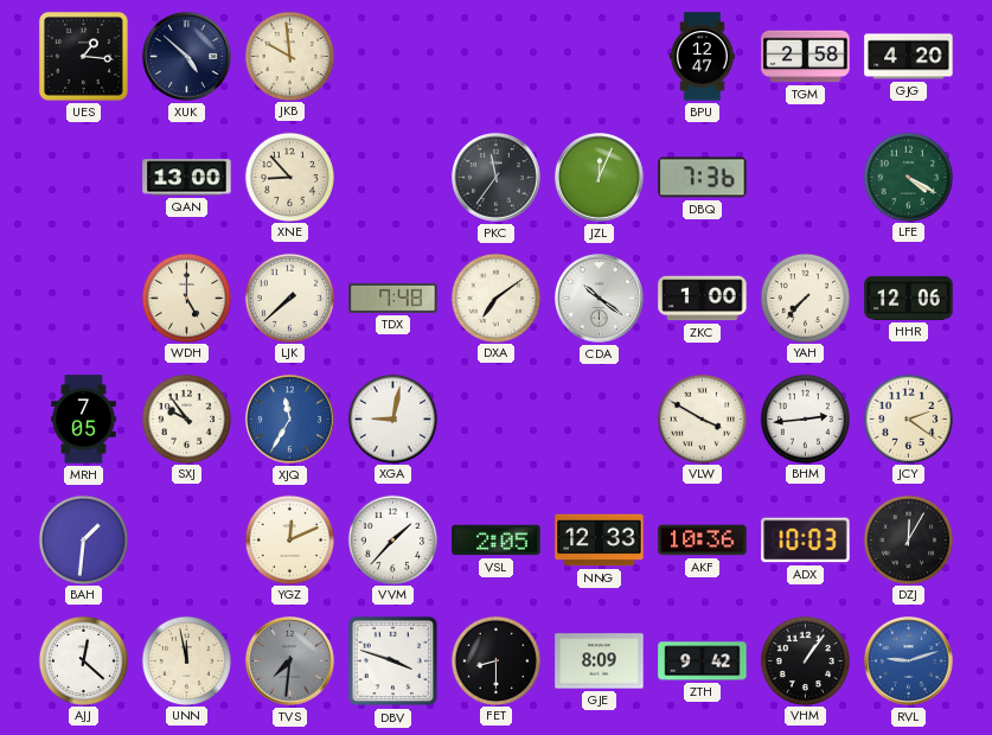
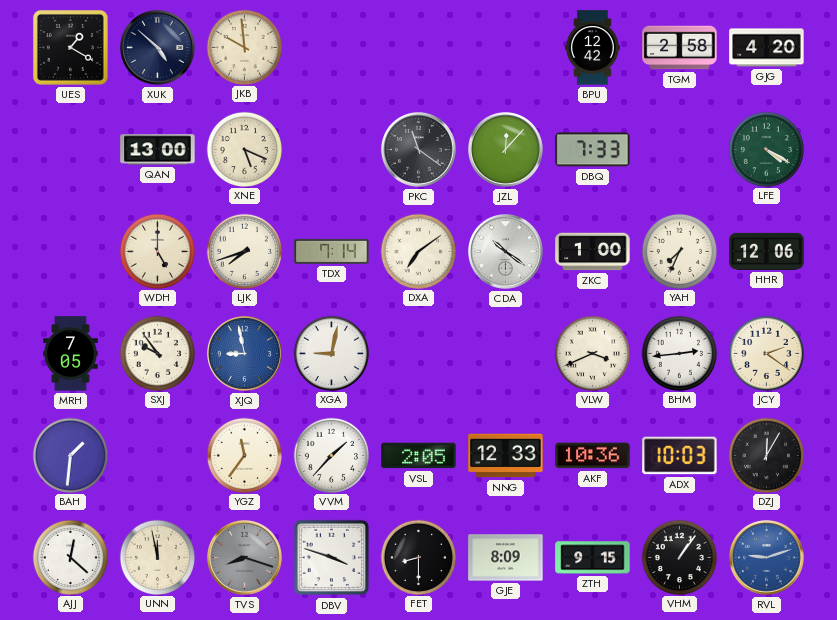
UES: 1:16 -> 1:20 (70, 47)
BPU: 12:47 -> 12:42 (592, 48)
XNE: 8:53 -> 5:19 (244, 149)
PKC: 11:36 -> 11:21 (419, 150)
JZL: 12:04 -> 12:07 (506, 150)
DBQ: 7:36 -> 7:33 (593, 150)
LJK: 7:38 -> 7:42 (244, 251)
TDX: 7:48 -> 7:14 (332, 251)
YAH: 7:37 -> 7:34 (679, 251)
XJQ: 11:35 -> 8:58 (245, 354)
VLW: 3:50 -> 3:41 (592, 353)
YGZ: 12:11 -> 11:36 (244, 455)
TVS: 7:31 -> 8:18 (245, 558)
ZTH: 9:42 -> 9:15 (593, 558)
